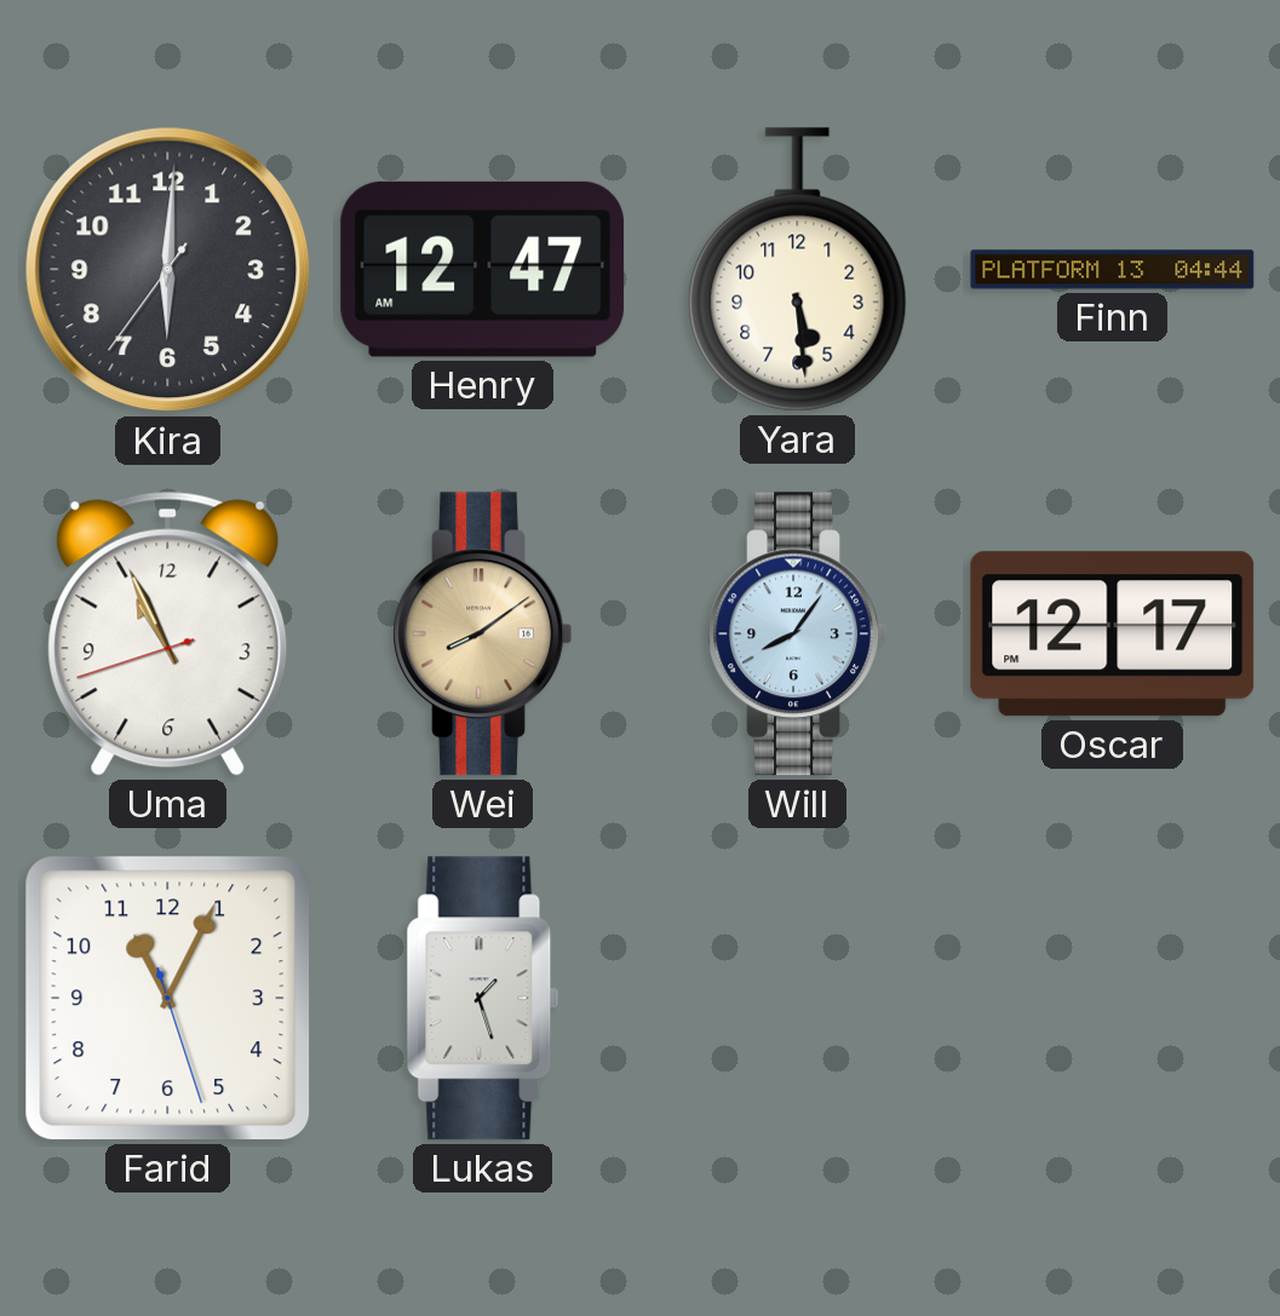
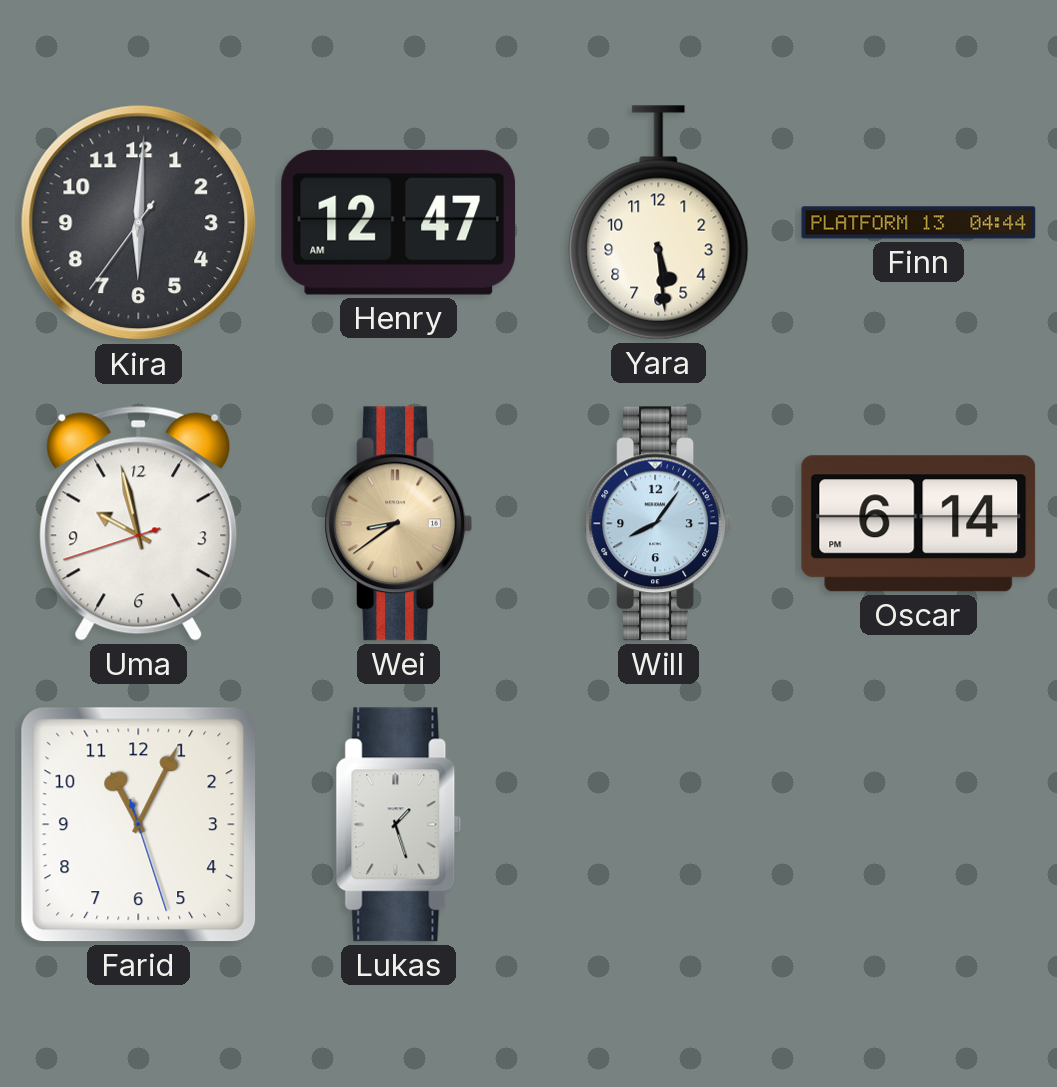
Uma: 10:55 -> 9:57 (139, 523)
Wei: 8:09 -> 8:39 (398, 524)
Oscar: 12:17 -> 6:14 (919, 524)
